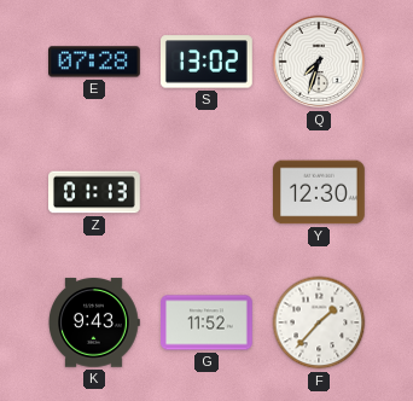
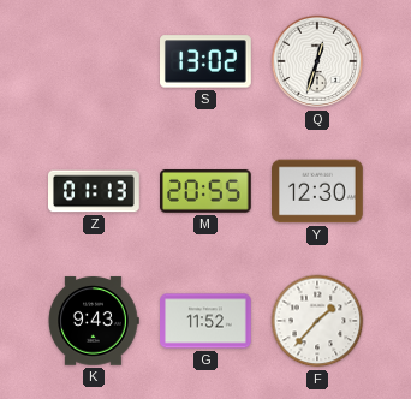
E: 07:28 -> none (95, 62)
Q: 7:33 -> 12:33 (317, 61)
M: none -> 20:55 (207, 192)
